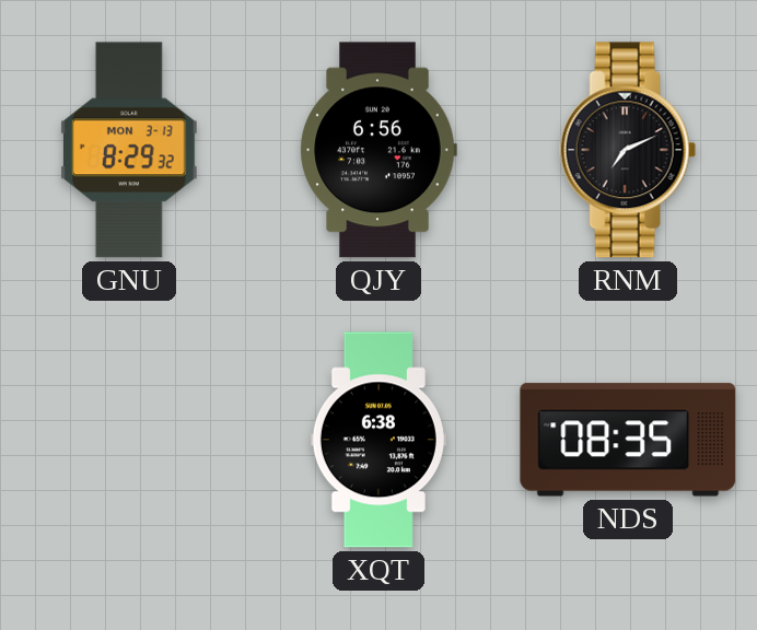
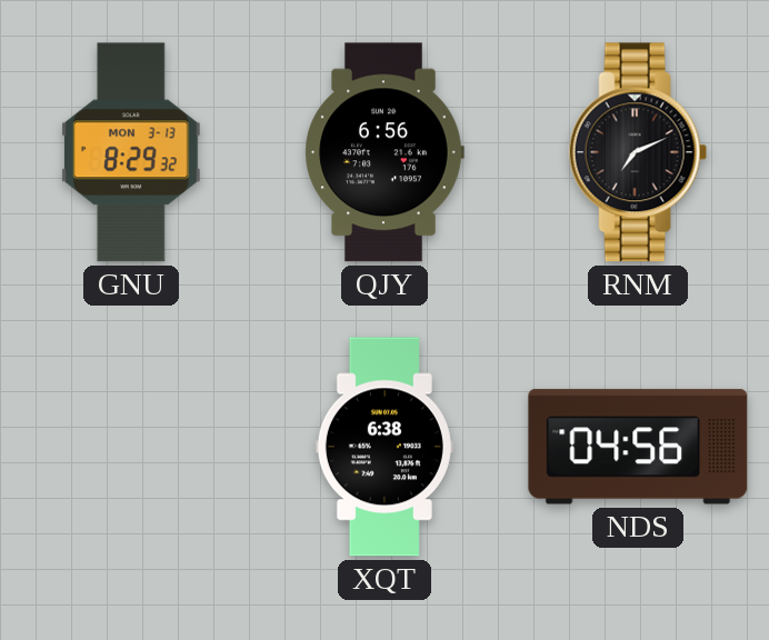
NDS: 08:35 -> 04:56 (638, 447)
